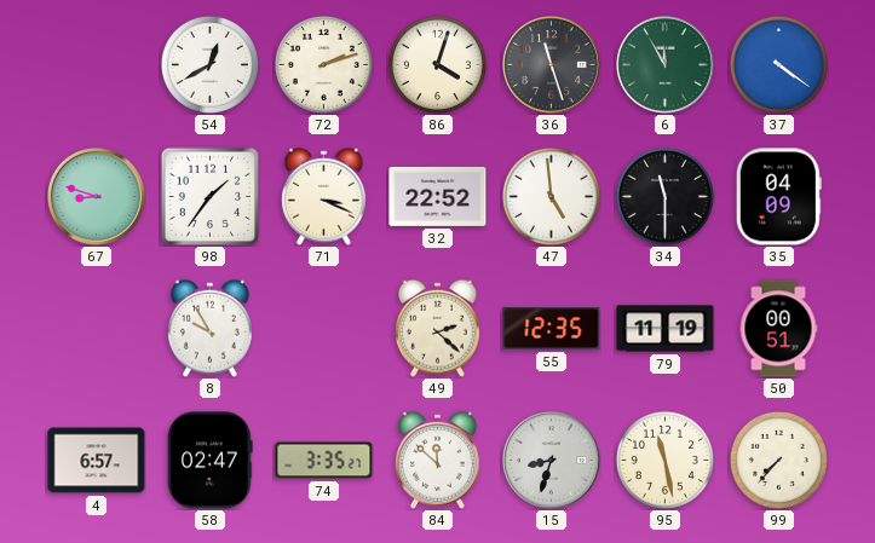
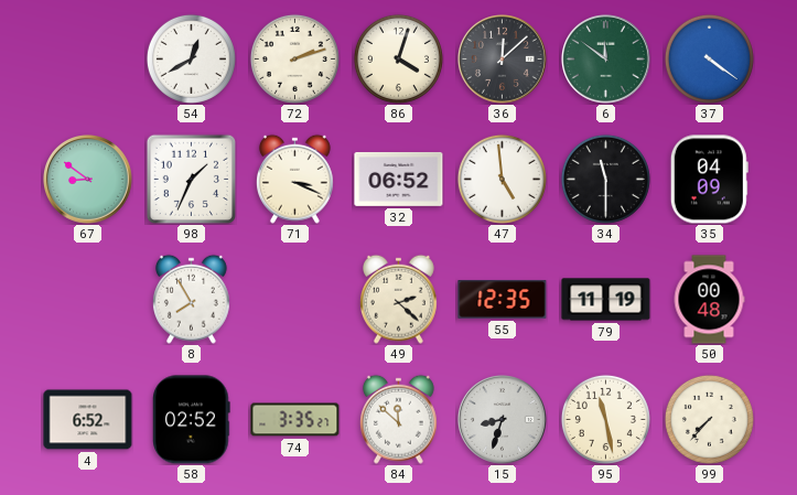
36: 11:27 -> 12:08 (503, 60)
6: 11:55 -> 11:51 (606, 60)
67: 8:48 -> 8:51 (88, 180)
98: 1:36 -> 1:34 (191, 179)
32: 22:52 -> 06:52 (399, 180)
8: 9:55 -> 7:55 (191, 299)
50: 00:51 -> 00:48 (709, 300)
4: 6:57 -> 6:52 (88, 420)
58: 02:47 -> 02:52 (192, 420)
